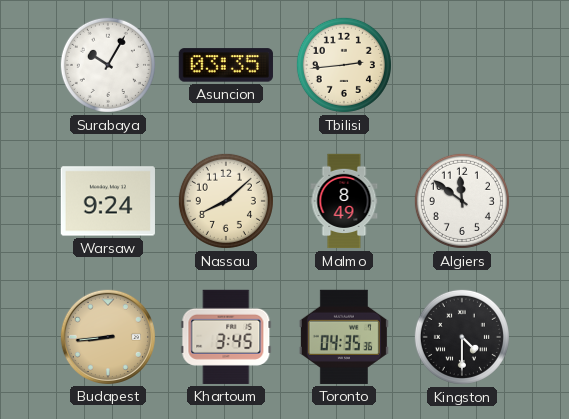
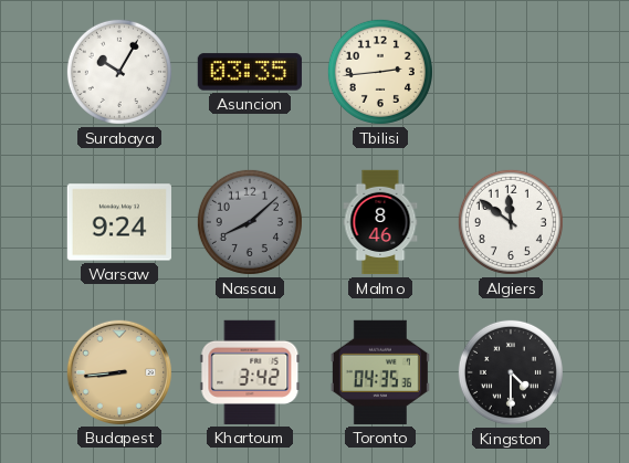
Nassau dial: cream -> grey (250, 222)
Malmo: 8:49 -> 8:46 (380, 222)
Khartoum: 3:45 -> 3:42 (250, 372)
